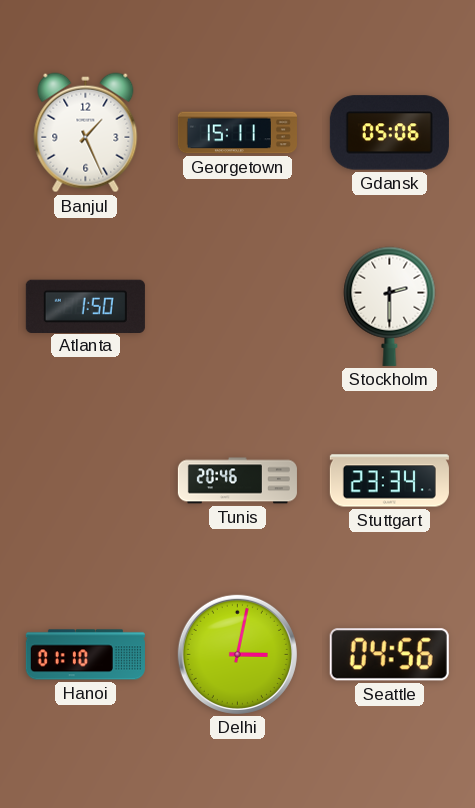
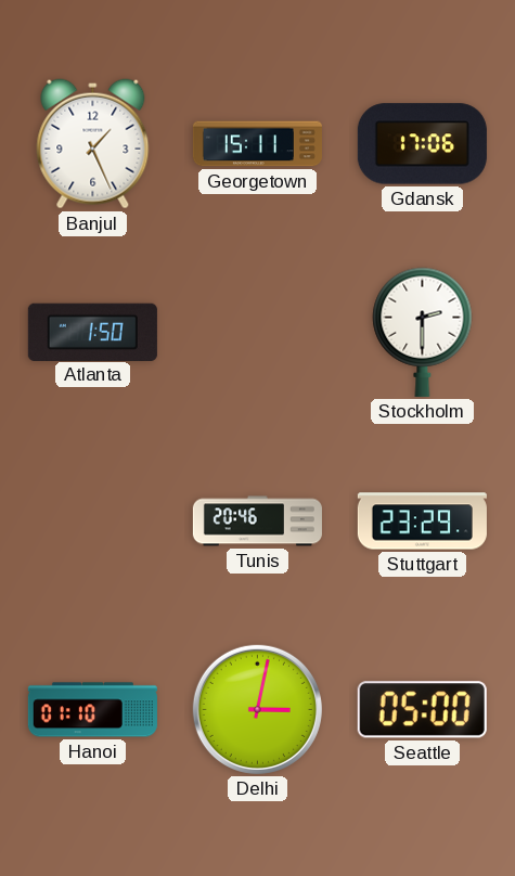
Gdansk: 05:06 -> 17:06 (422, 144)
Stuttgart: 23:34 -> 23:29 (422, 521)
Seattle: 04:56 -> 05:00 (422, 710)
